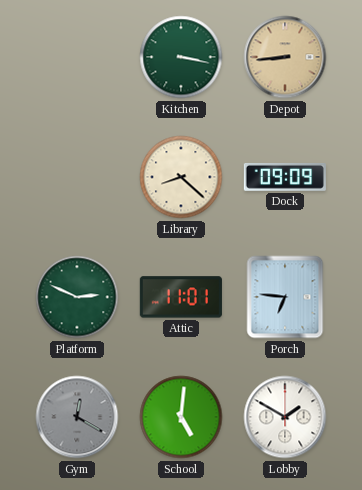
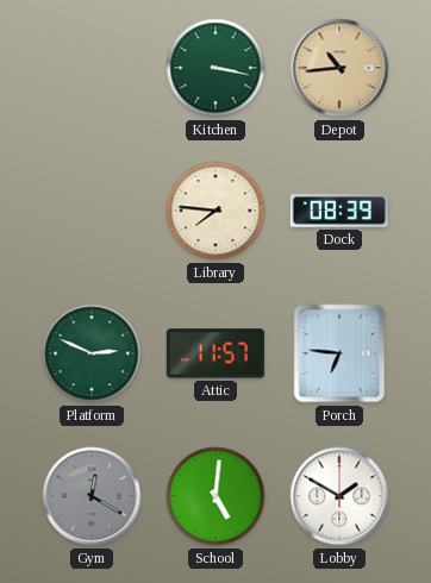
Depot: 8:44 -> 10:44 (339, 68)
Library: 8:22 -> 7:46 (215, 211)
Dock: 09:09 -> 08:39 (339, 211)
Attic: 11:01 -> 11:57 (215, 353)
